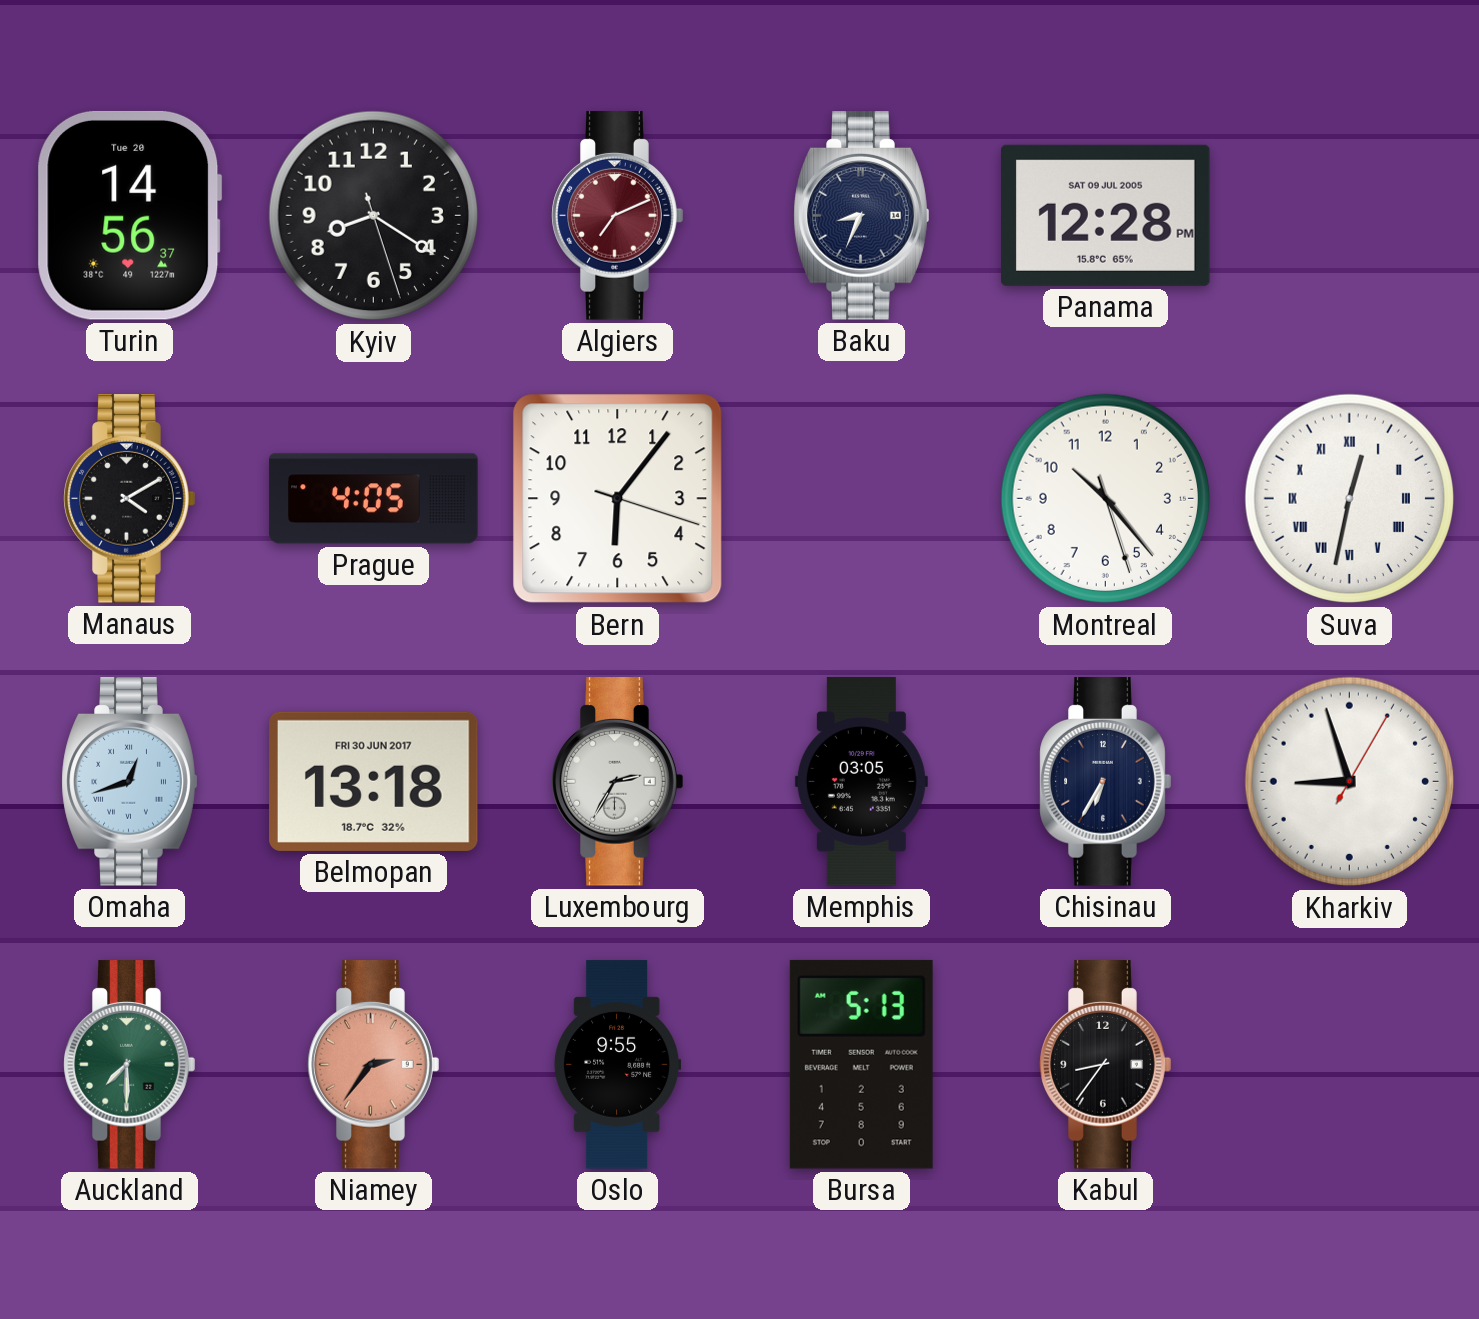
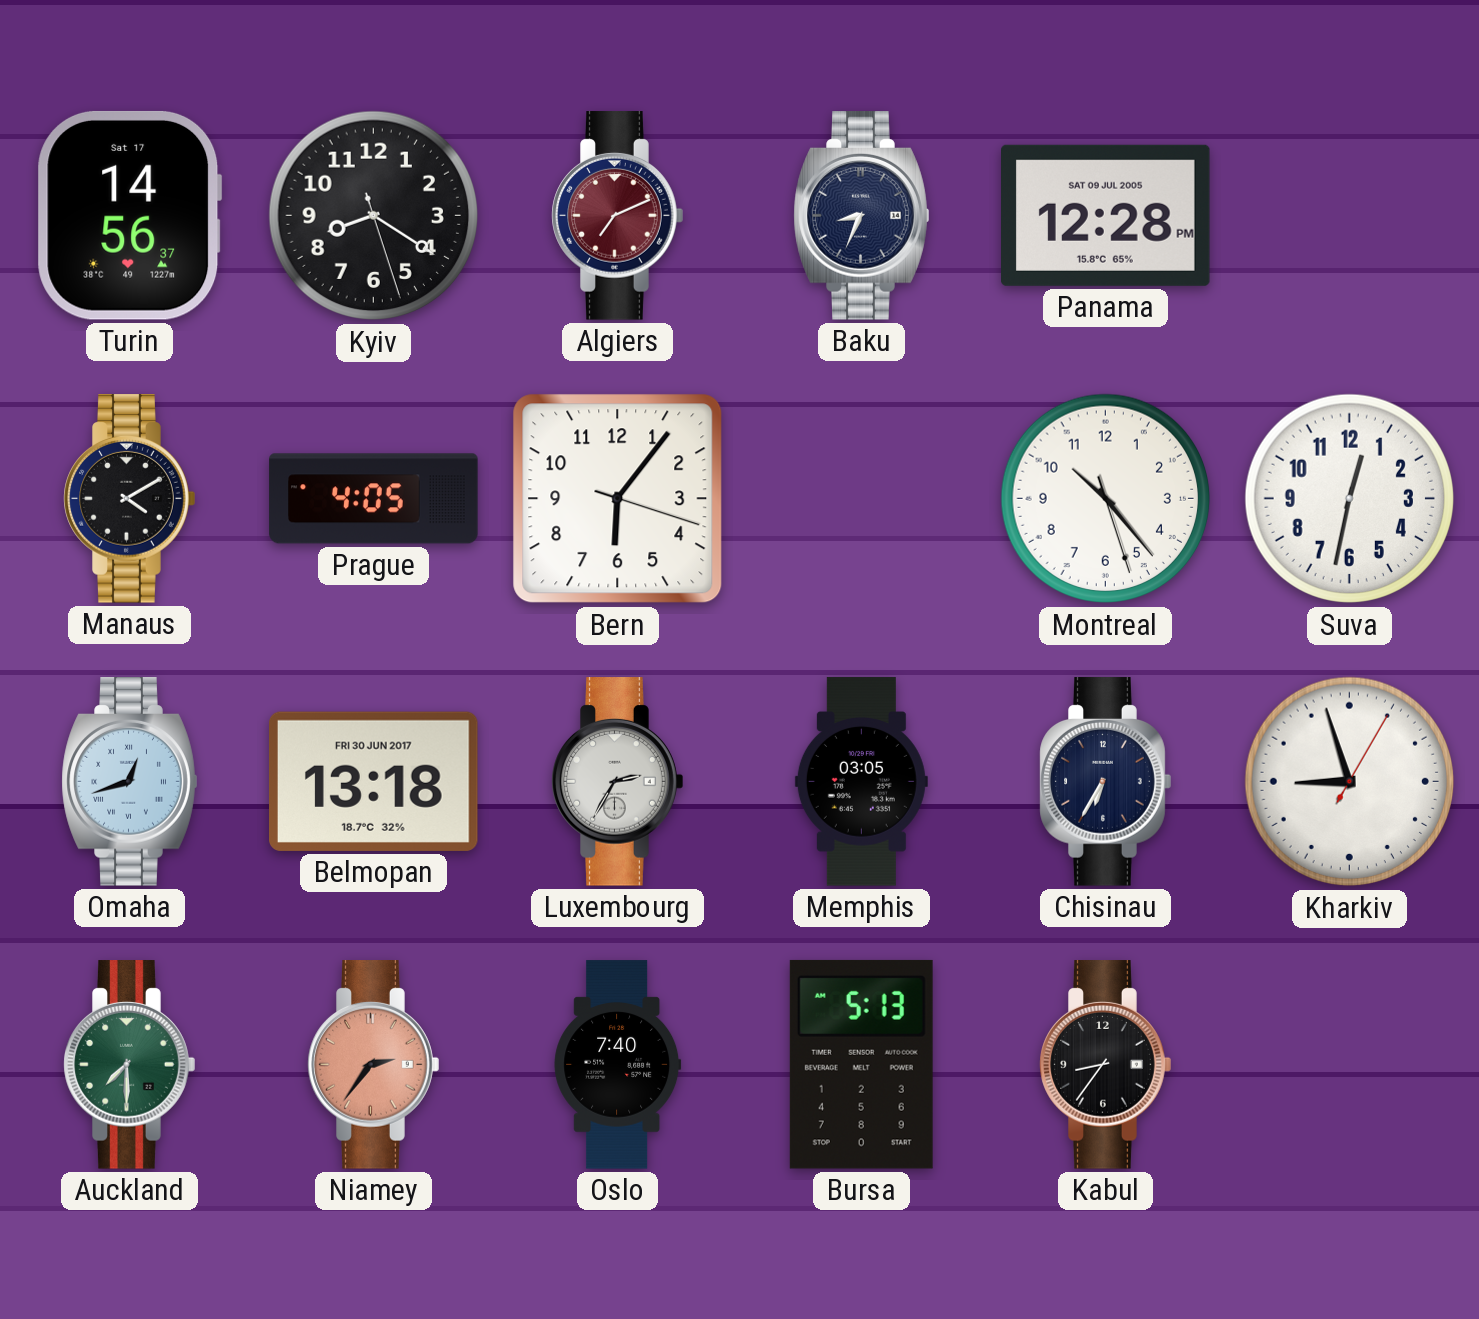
Turin date: Tue 20 -> Sat 17 (130, 215)
Suva numerals: Roman -> Arabic (1350, 499)
Oslo: 9:55 -> 7:40 (618, 1065)
